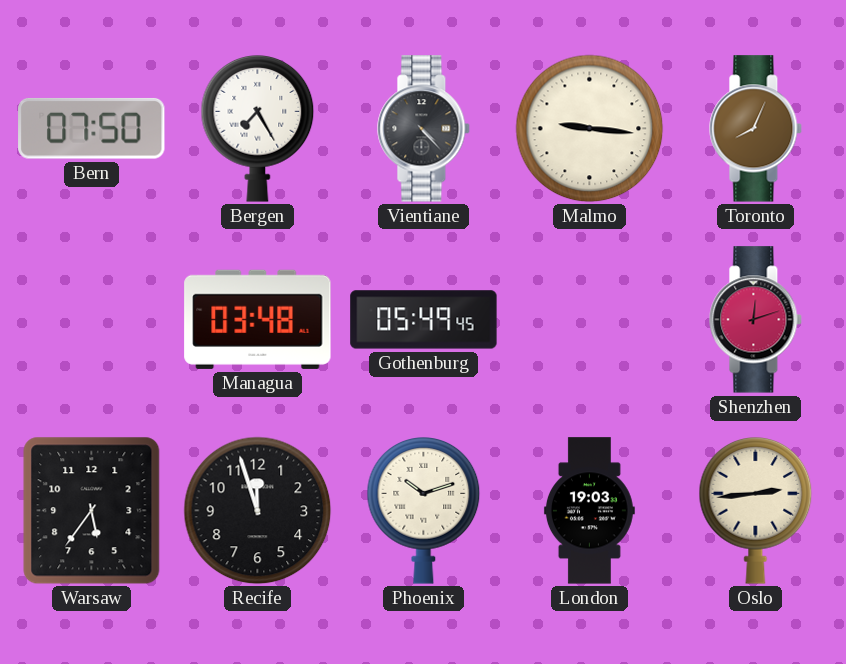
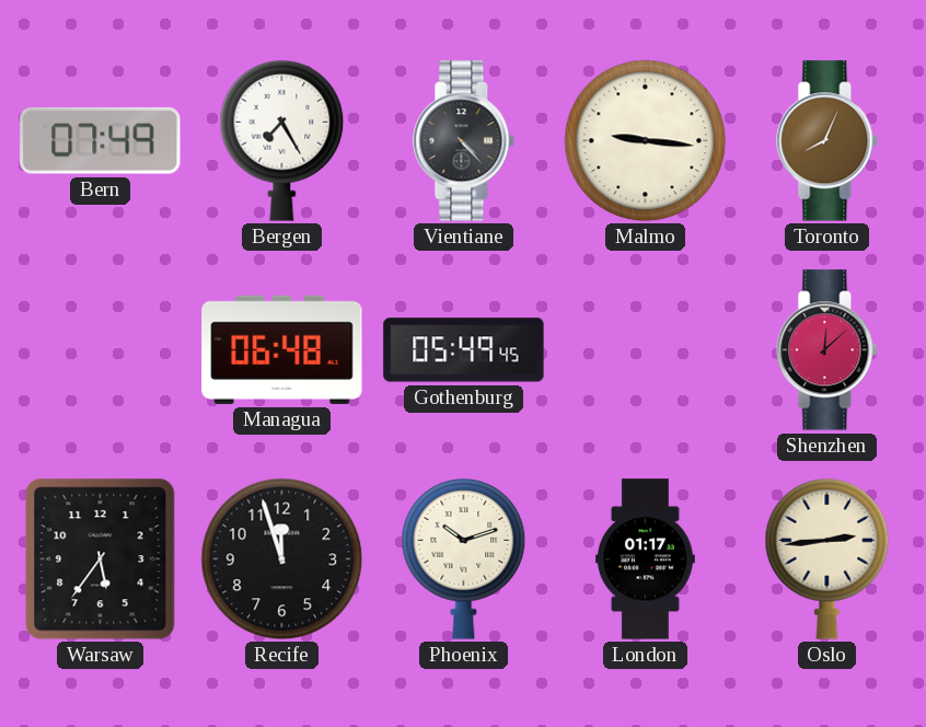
Bern: 07:50 -> 07:49 (101, 140)
Managua: 03:48 -> 06:48 (282, 349)
Shenzhen: 12:12 -> 12:08 (827, 350)
London: 19:03 -> 01:17 (645, 559)
